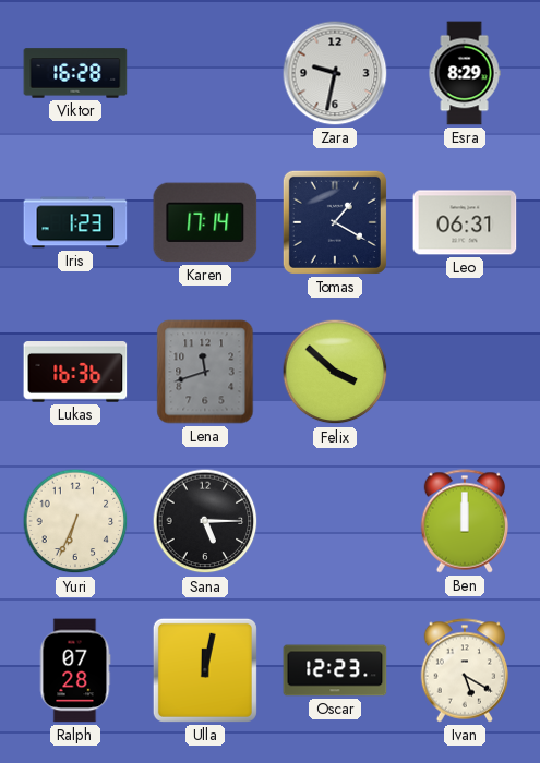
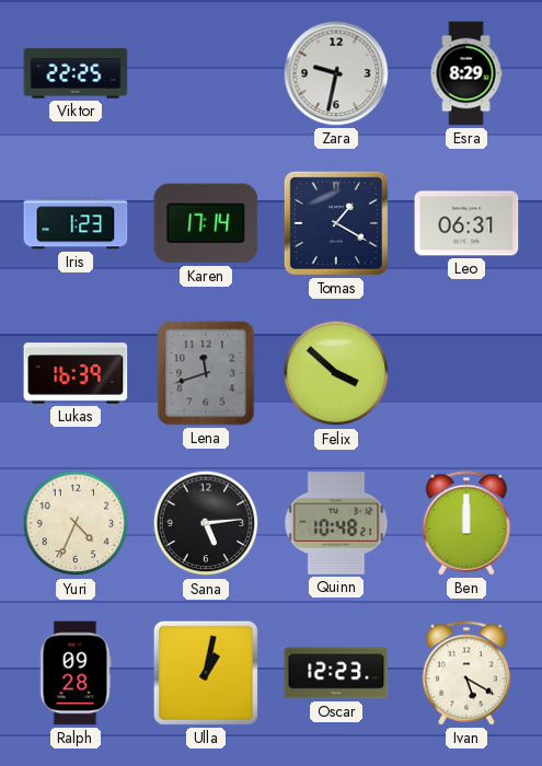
Viktor: 16:28 -> 22:25 (76, 73)
Lukas: 16:36 -> 16:39 (76, 374)
Yuri: 6:34 -> 4:34 (76, 523)
Sana: 5:15 -> 5:14 (206, 523)
Quinn: none -> 10:48 (336, 523)
Ralph: 07:28 -> 09:28 (76, 673)
Ulla: 12:02 -> 1:02 (206, 673)
